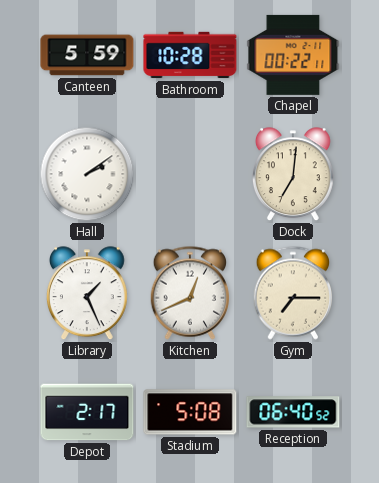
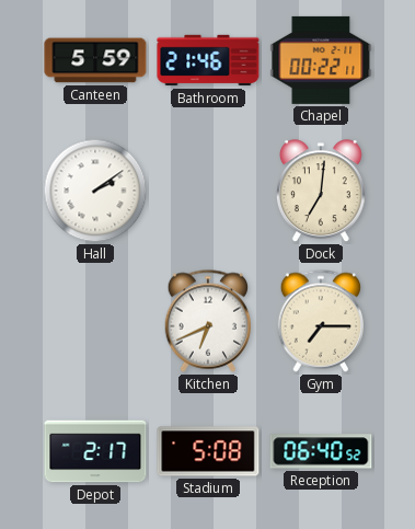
Bathroom: 10:28 -> 21:46 (208, 60)
Library: 1:26 -> none (87, 294)
Kitchen: 12:41 -> 6:41 (207, 321)
